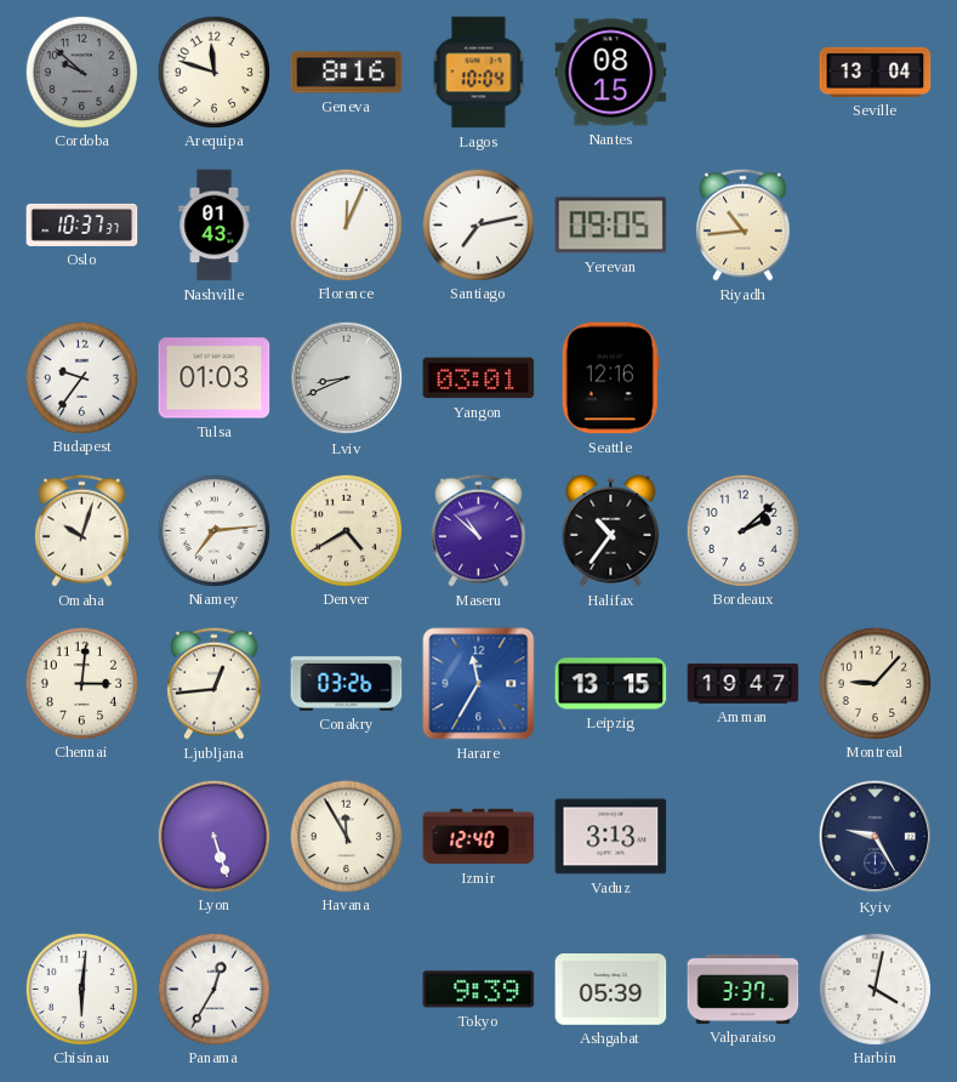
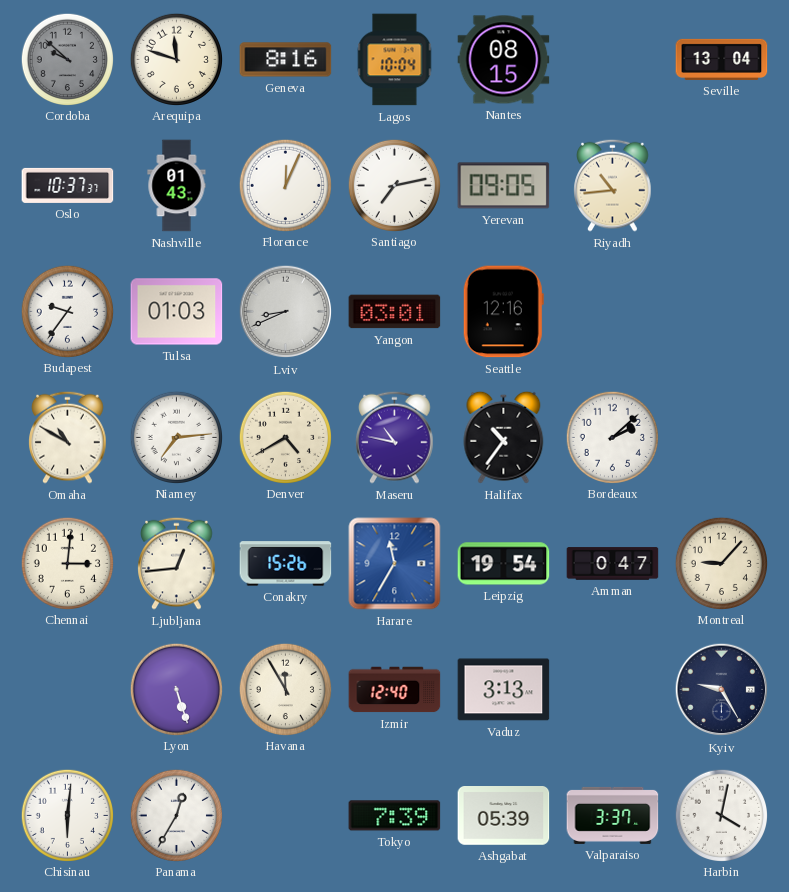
Omaha: 10:03 -> 10:50 (68, 437)
Maseru: 10:52 -> 10:47 (395, 437)
Conakry: 03:26 -> 15:26 (286, 564)
Leipzig: 13:15 -> 19:54 (504, 564)
Amman: 19:47 -> 0:47 (613, 564)
Tokyo: 9:39 -> 7:39 (395, 816)
